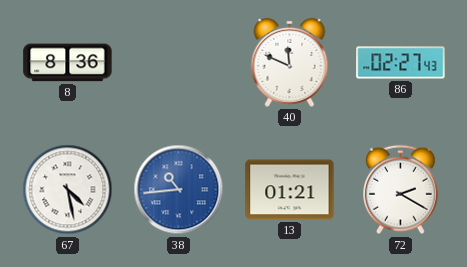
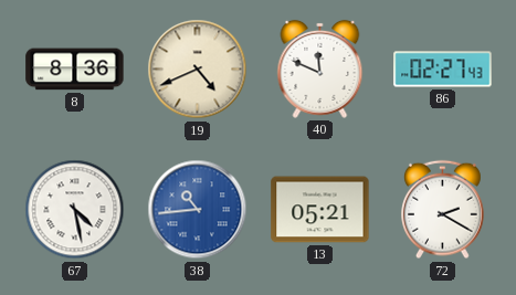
19: none -> 4:41 (198, 70)
13: 01:21 -> 05:21 (320, 210)
